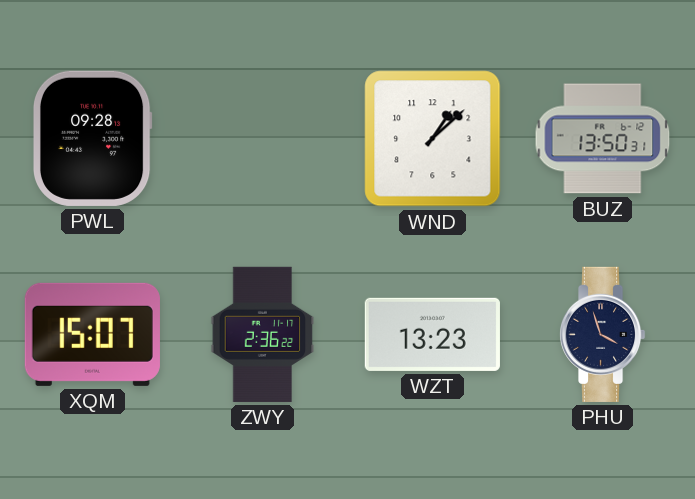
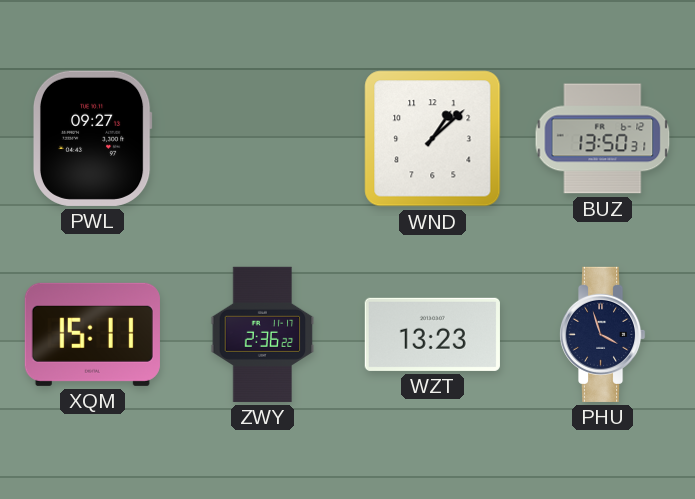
PWL: 09:28 -> 09:27 (92, 138)
XQM: 15:07 -> 15:11 (92, 334)
